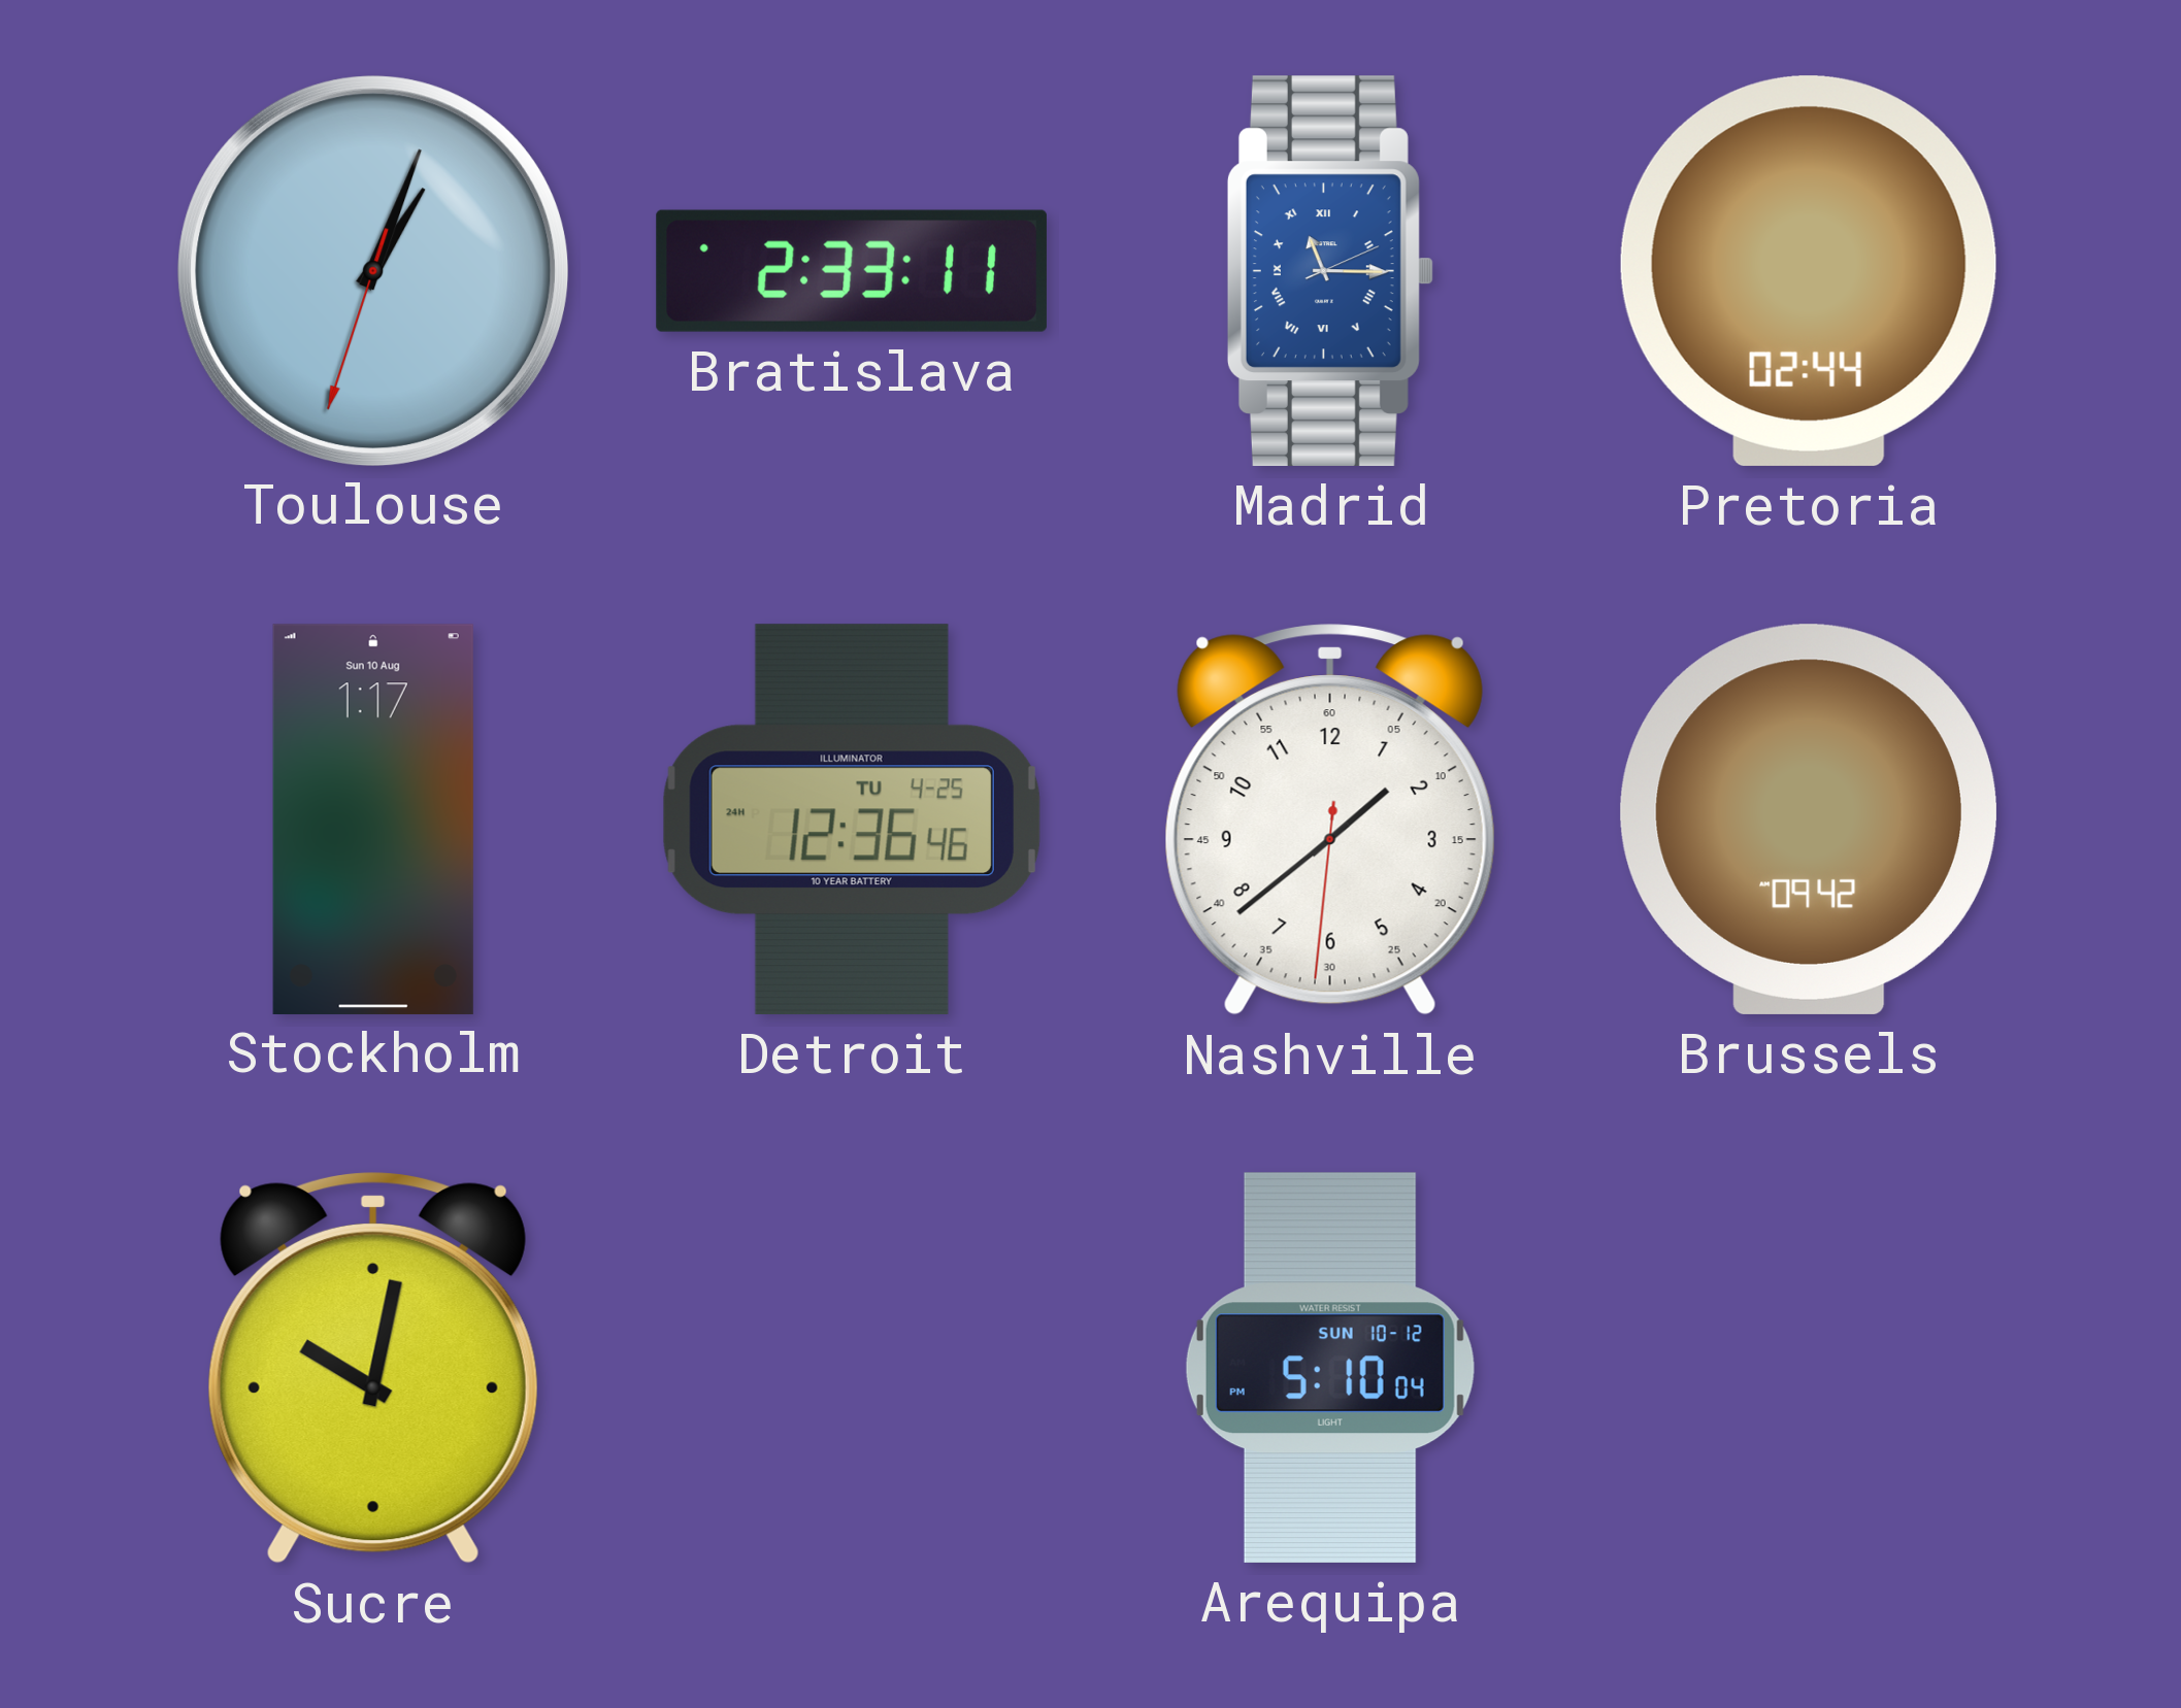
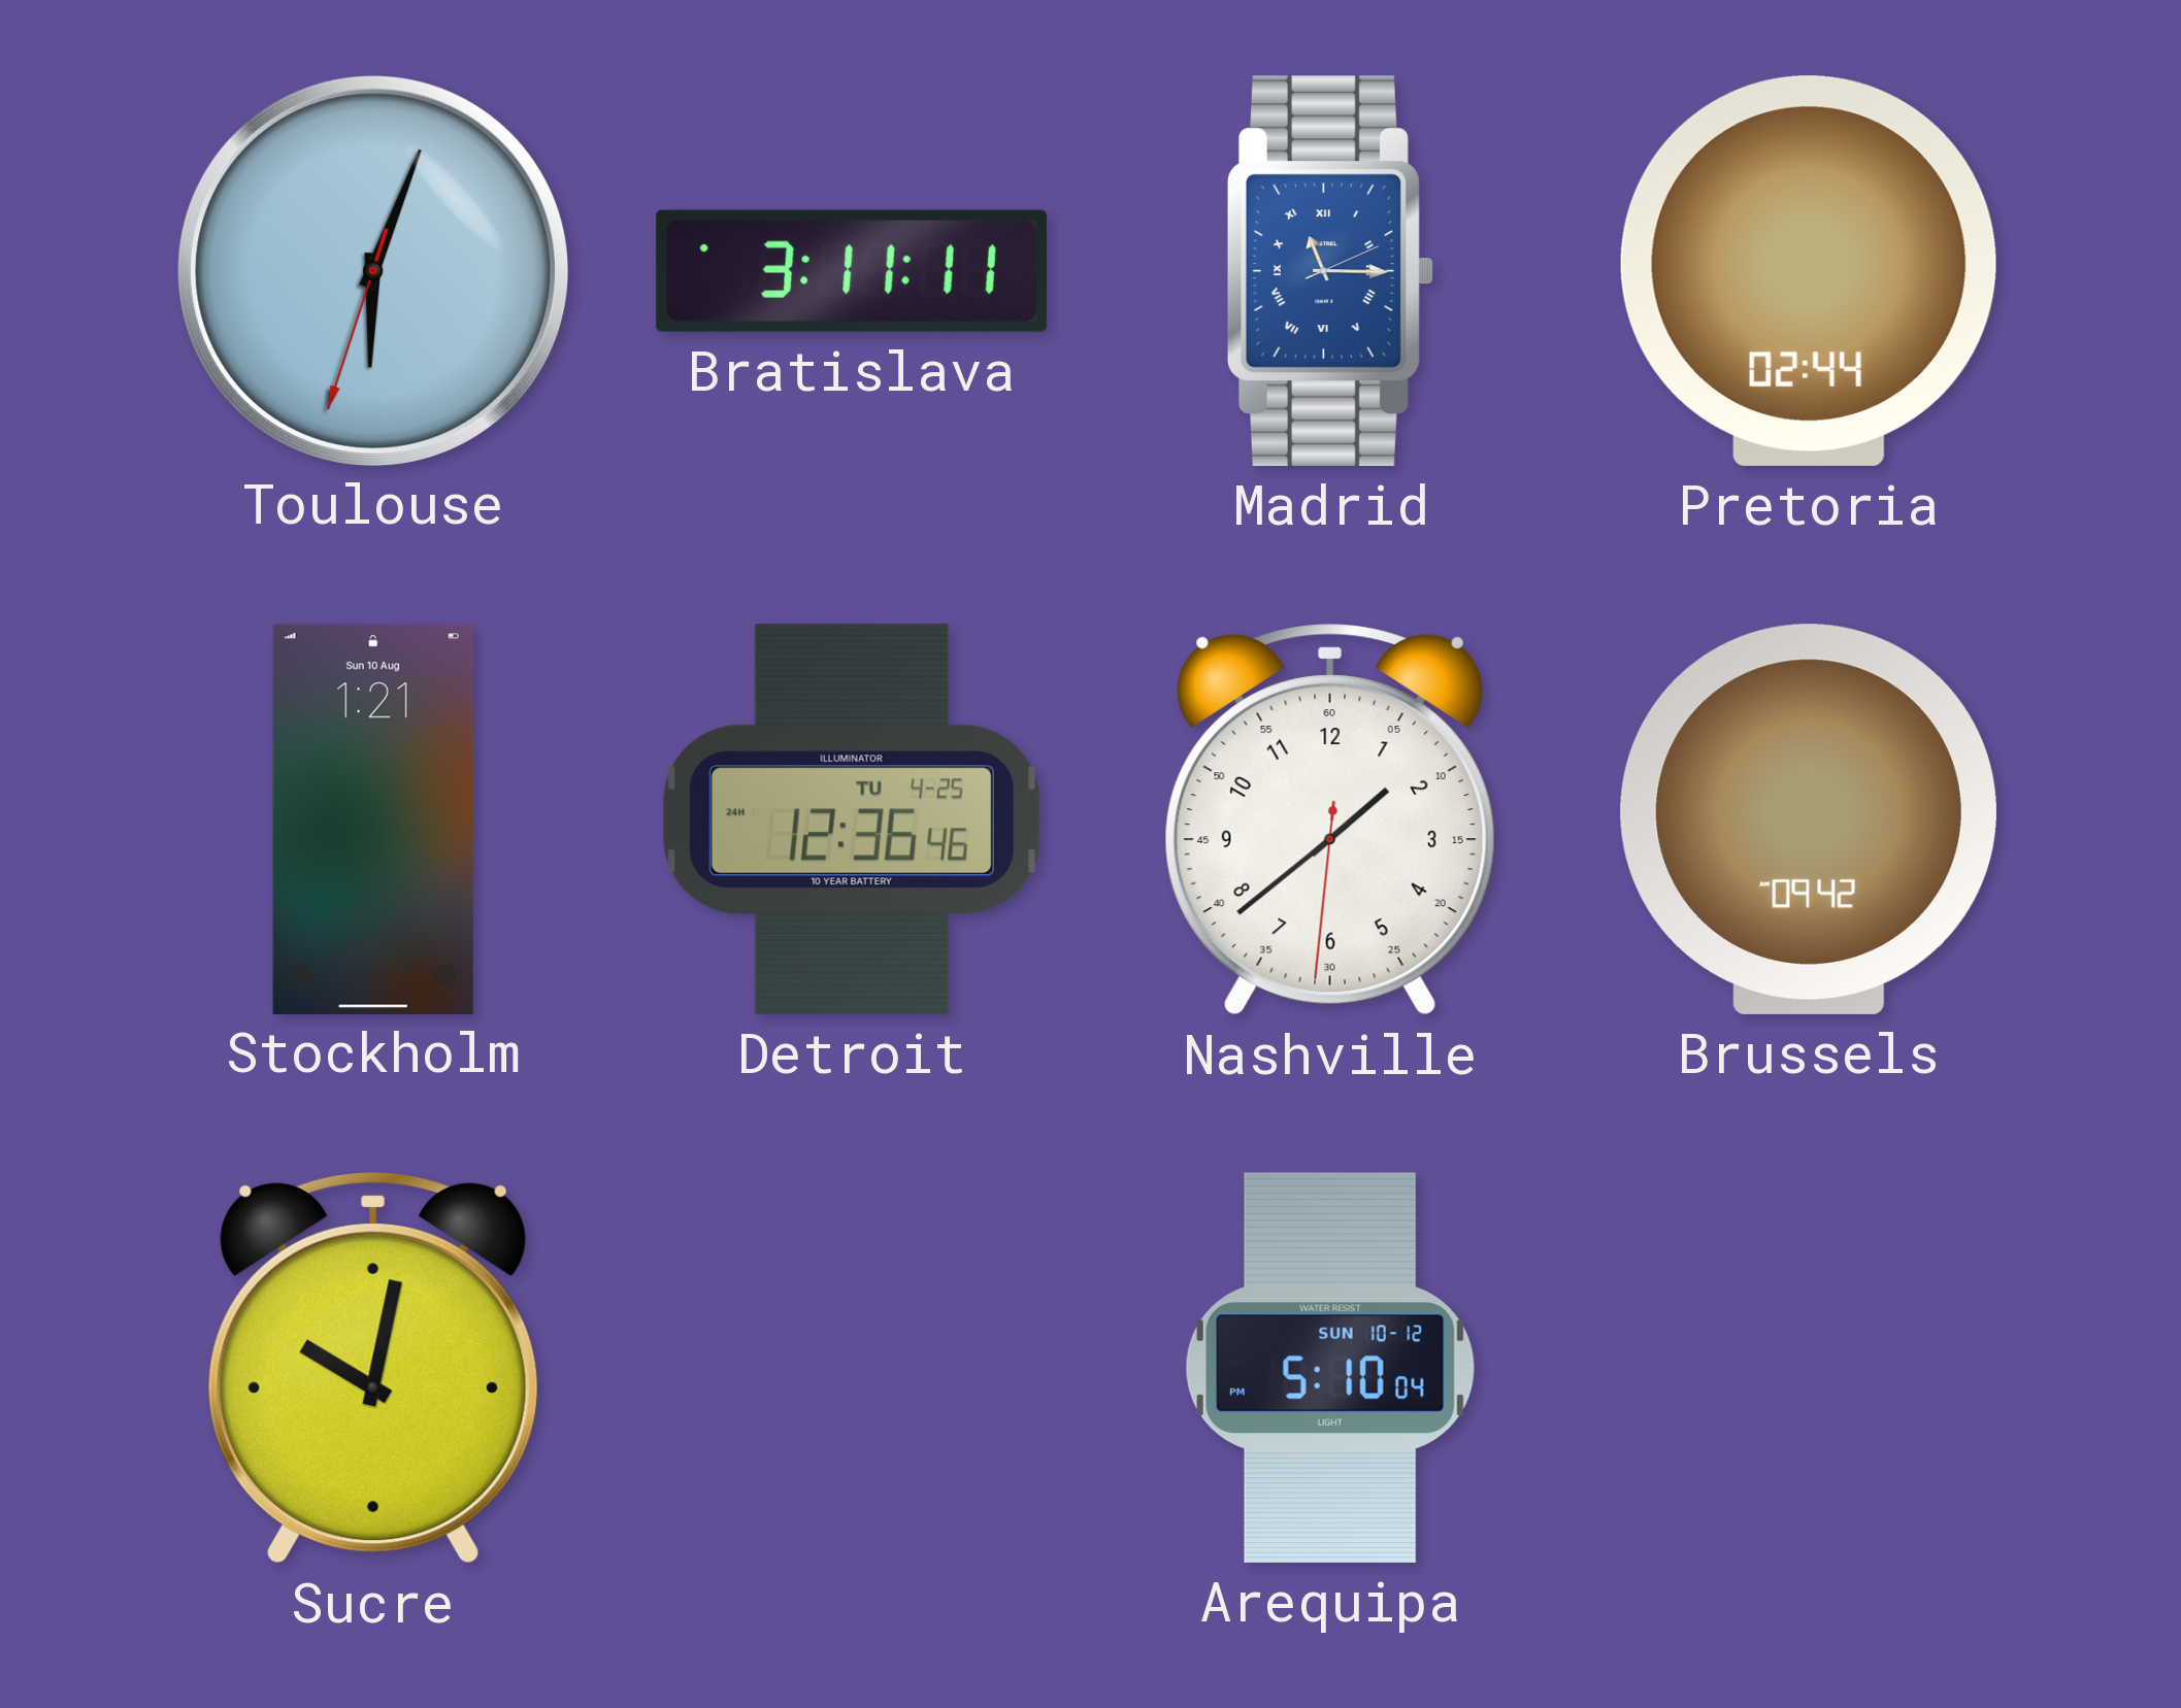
Toulouse: 1:03 -> 6:03 (372, 270)
Bratislava: 2:33 -> 3:11 (852, 271)
Stockholm: 1:17 -> 1:21 (373, 818)
